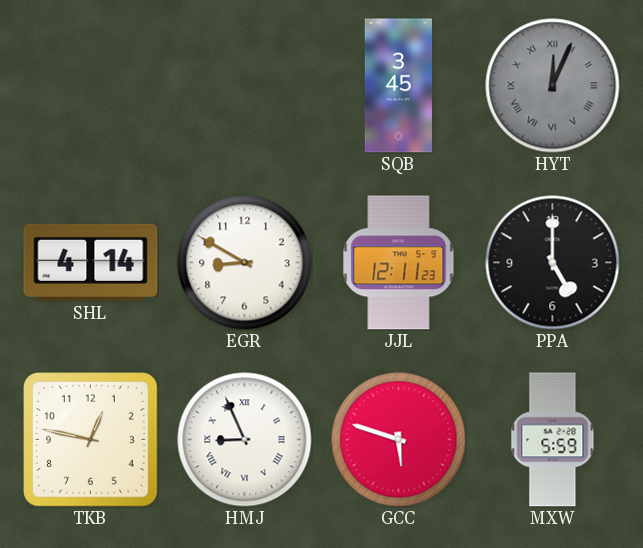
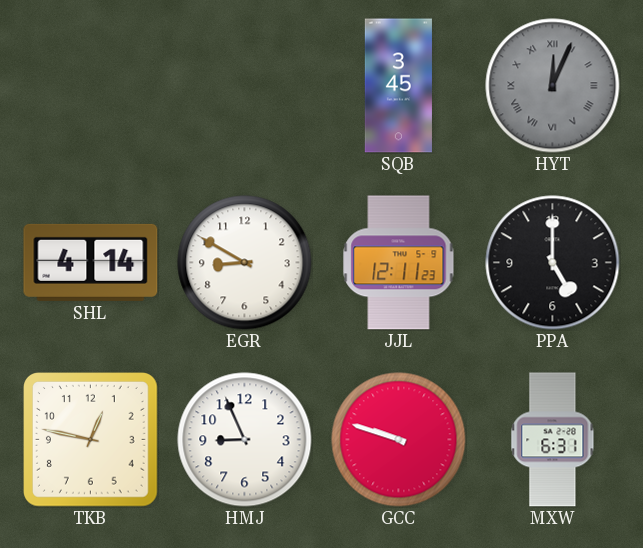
HMJ numerals: Roman -> Arabic (245, 440)
GCC: 5:48 -> 9:48 (399, 440)
MXW: 5:59 -> 6:31 (553, 440)
